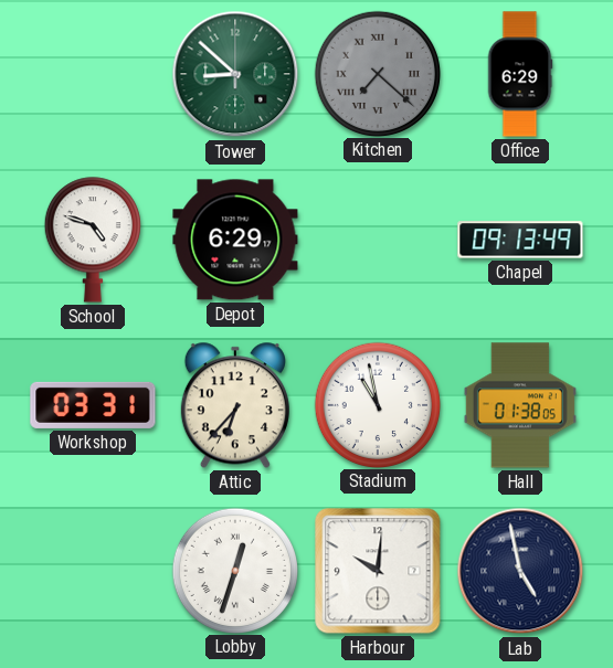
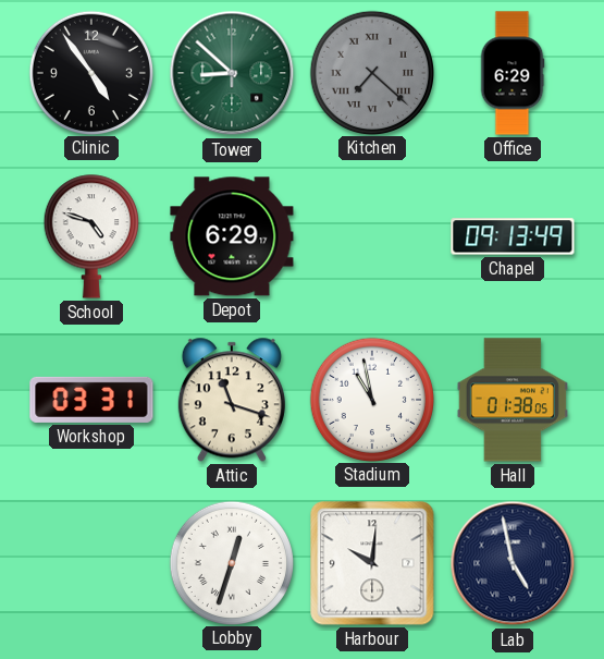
Clinic: none -> 4:54 (90, 72)
Attic: 6:37 -> 11:18 (232, 400)
